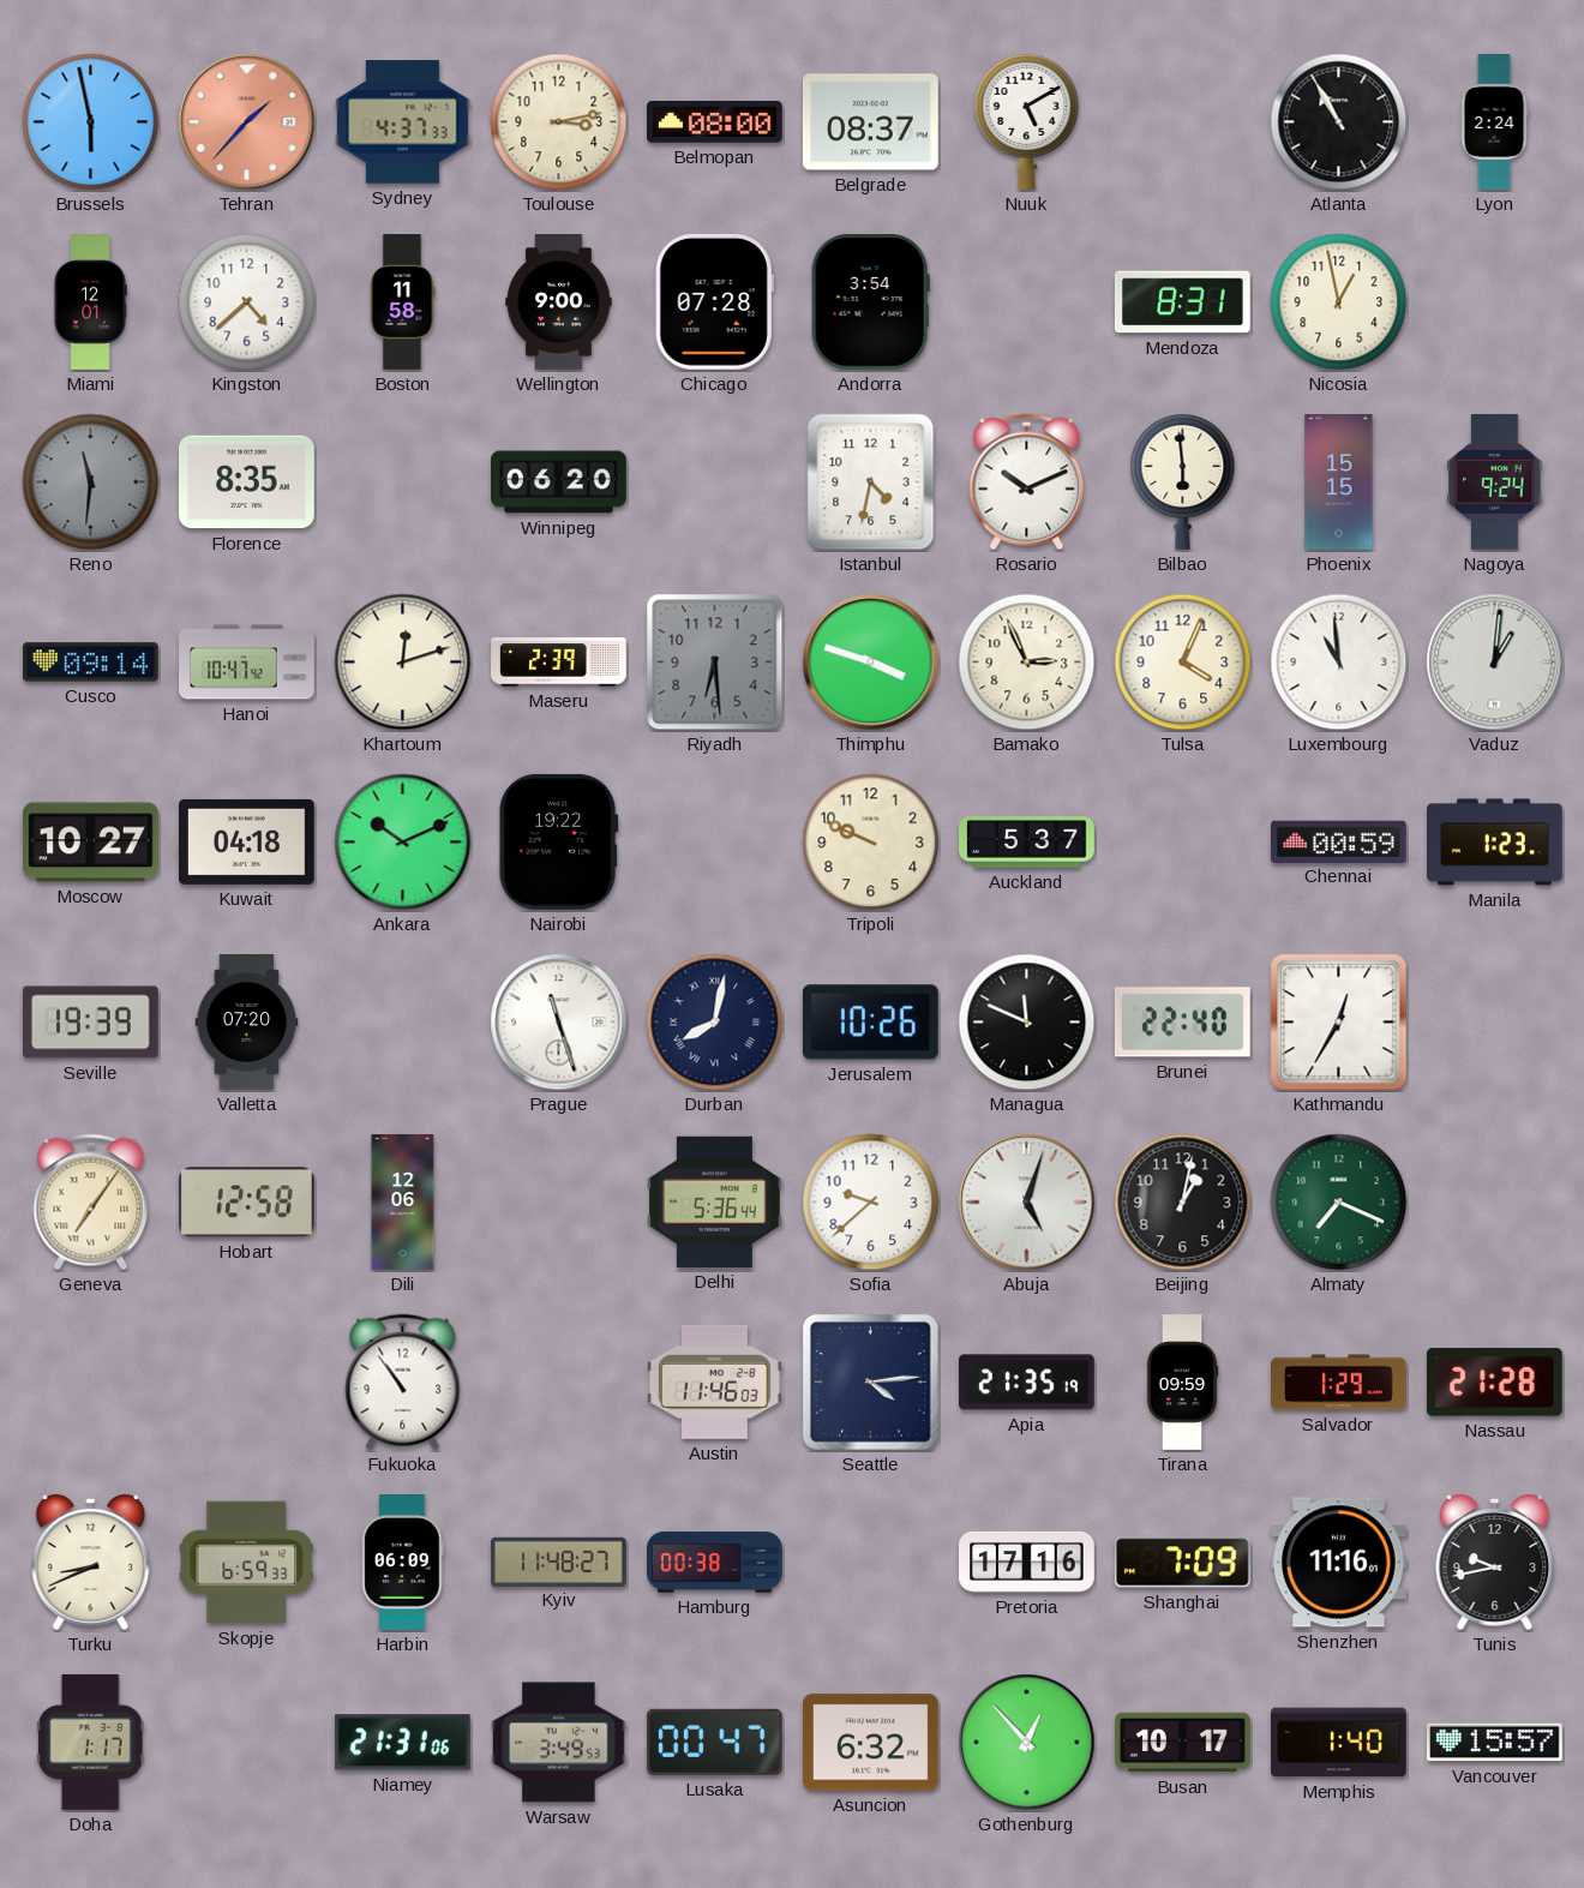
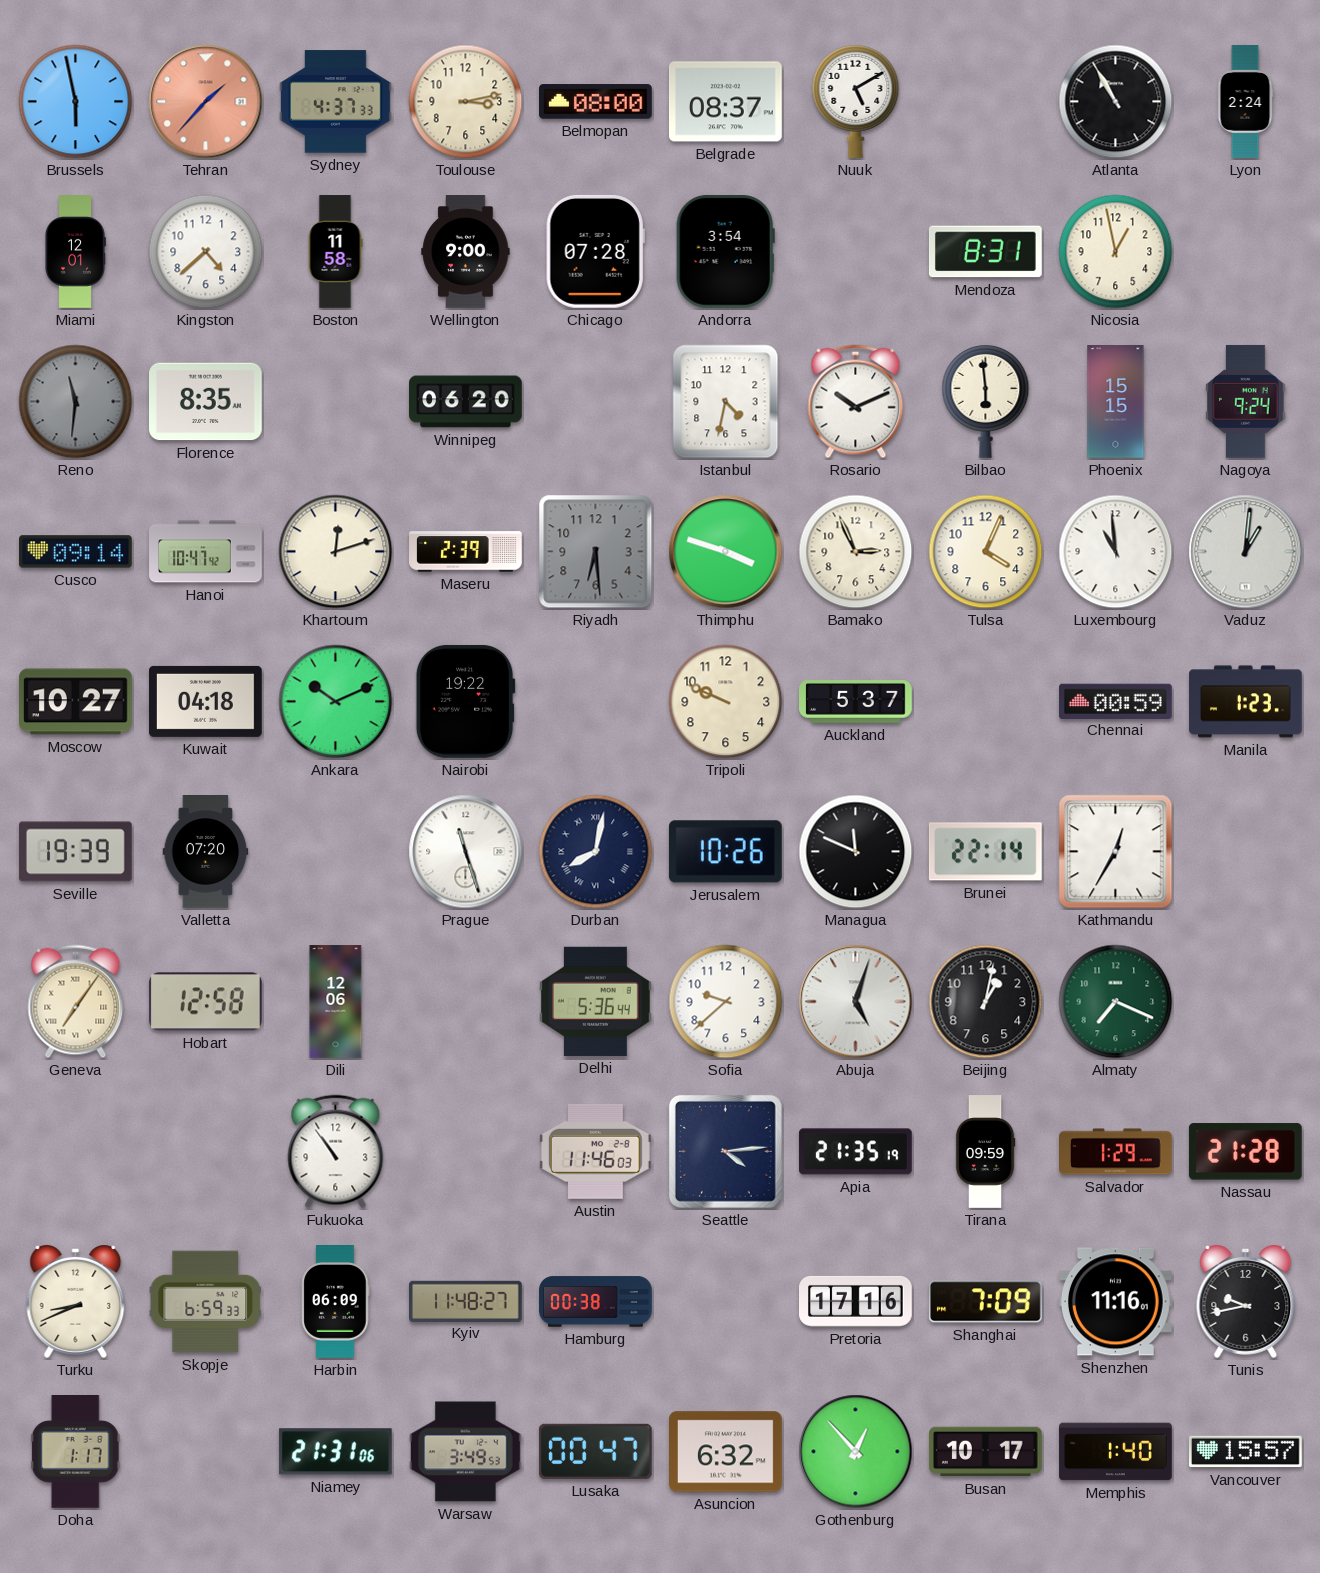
Brunei: 22:40 -> 22:14 (985, 852)
